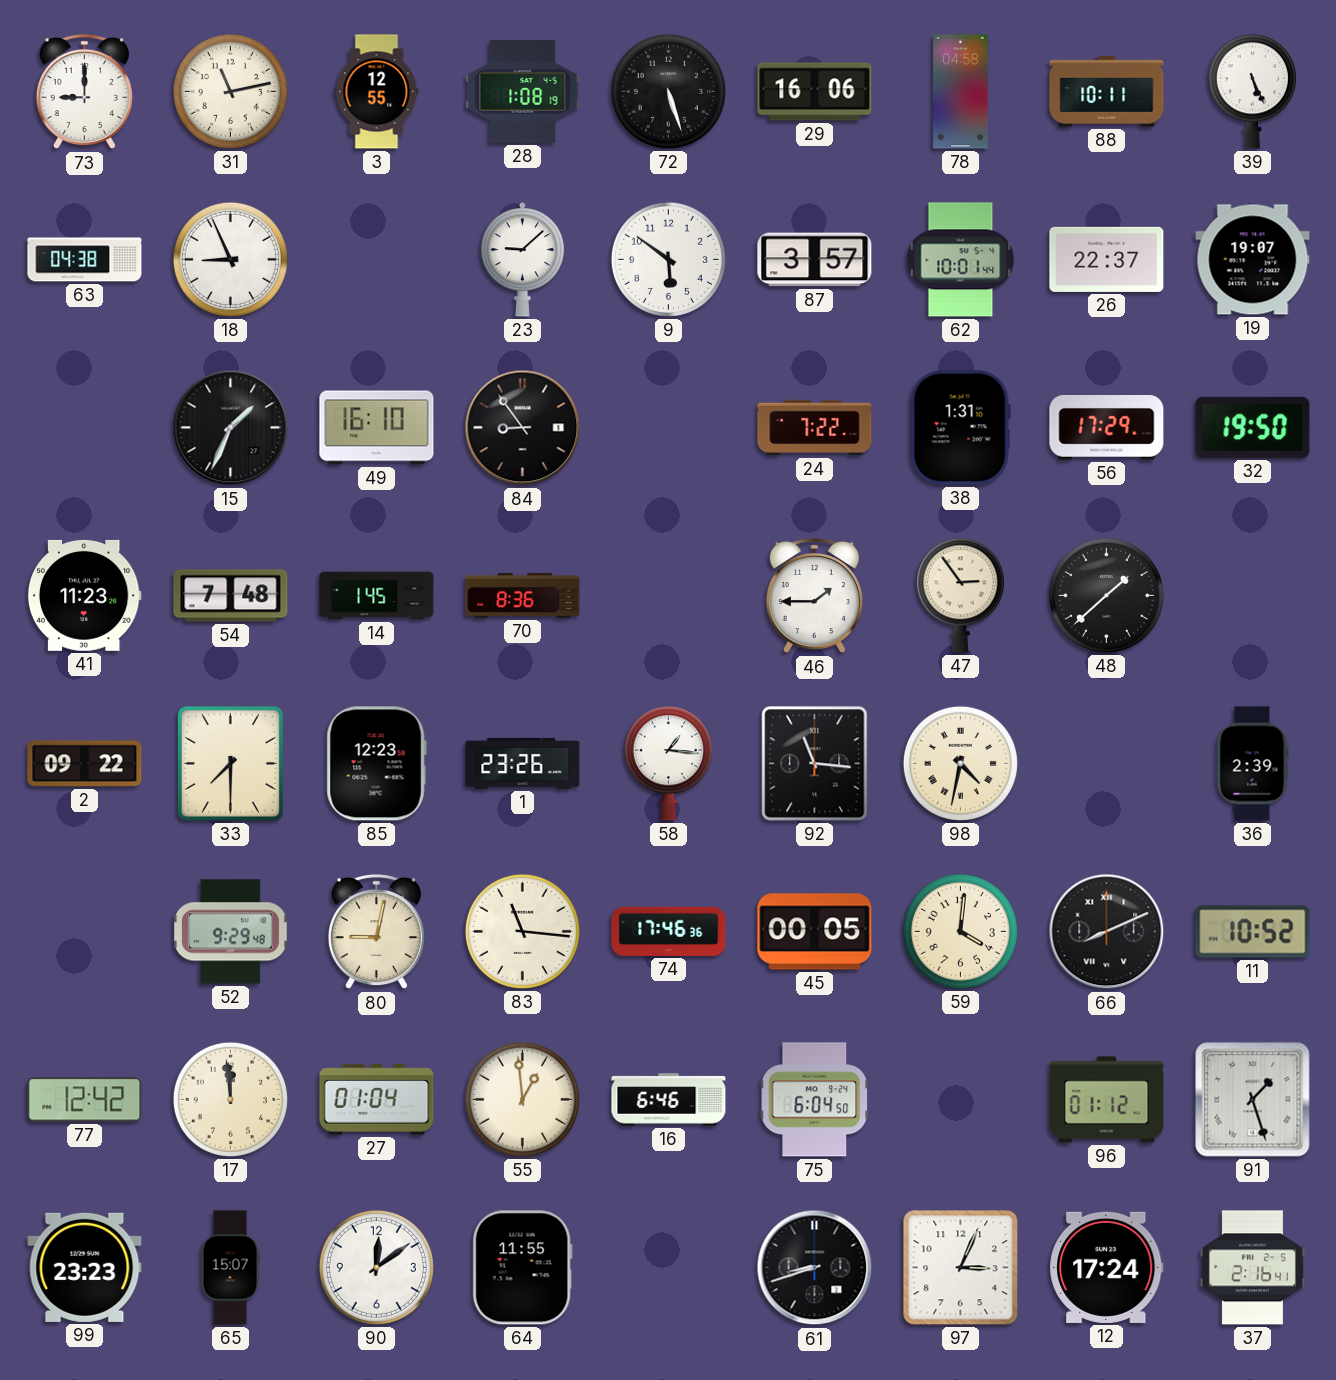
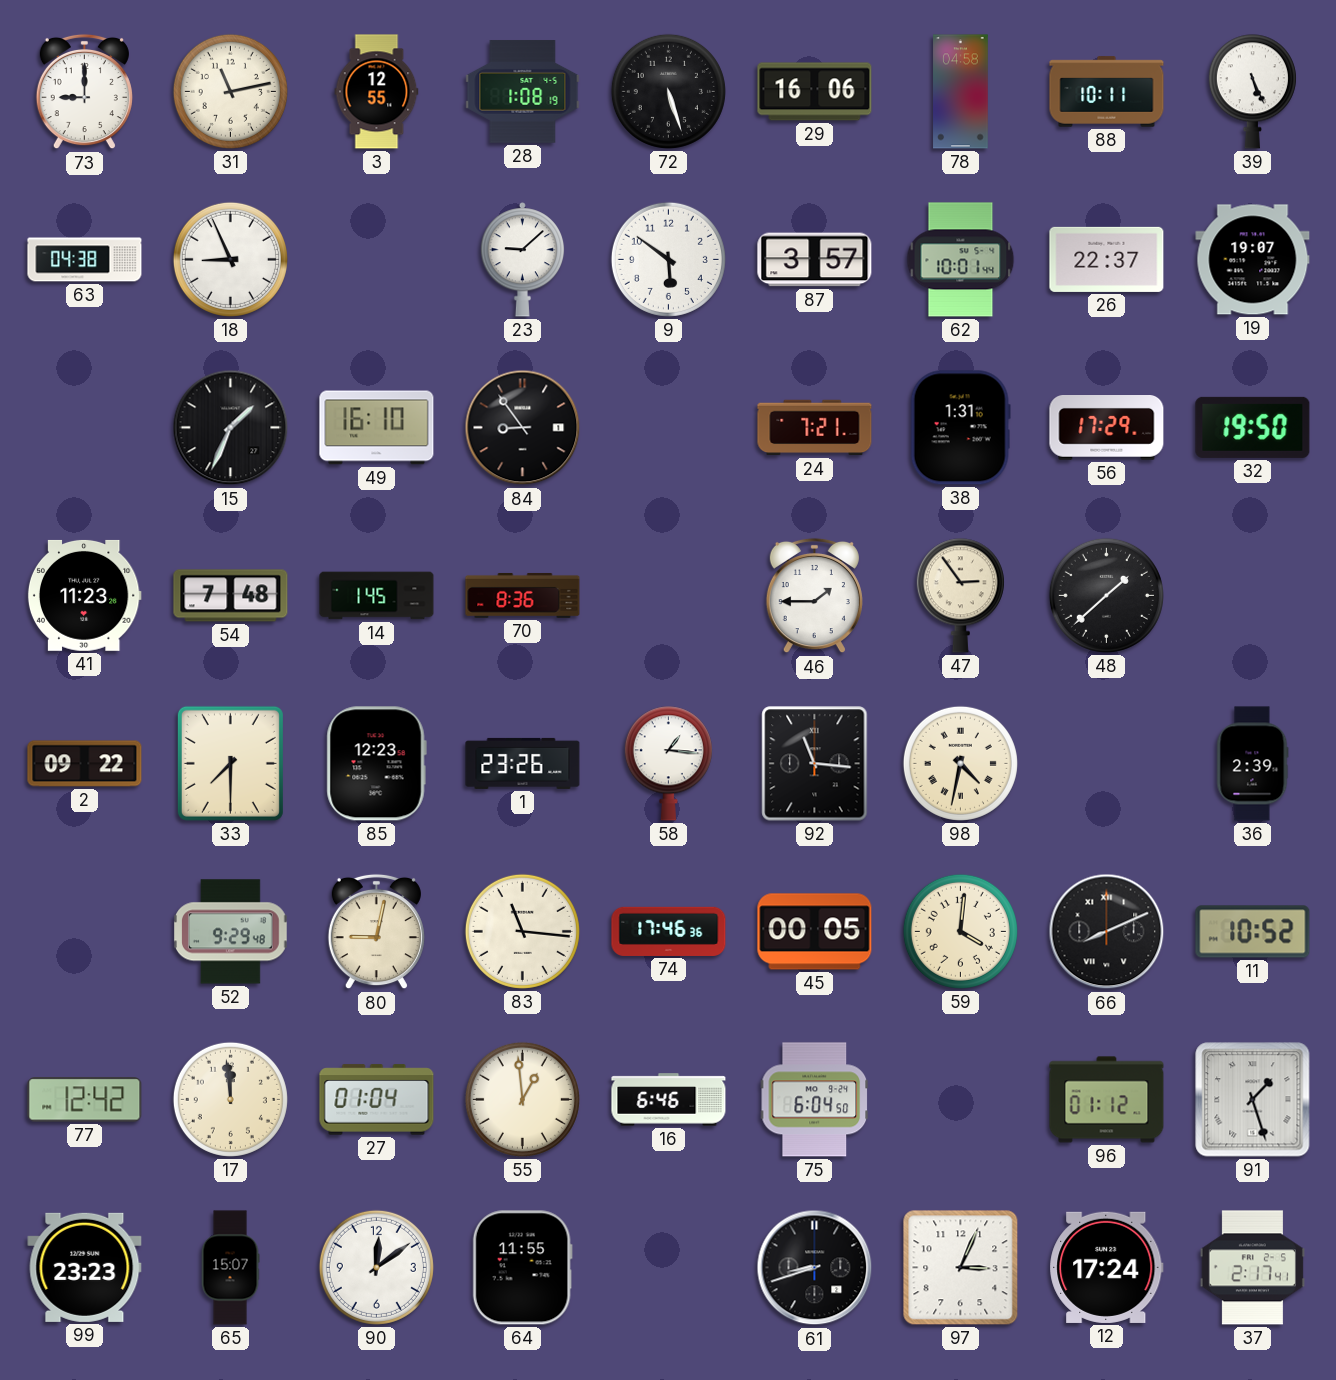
24: 7:22 -> 7:21 (815, 428)
37: 2:16 -> 2:17 (1252, 1268)
